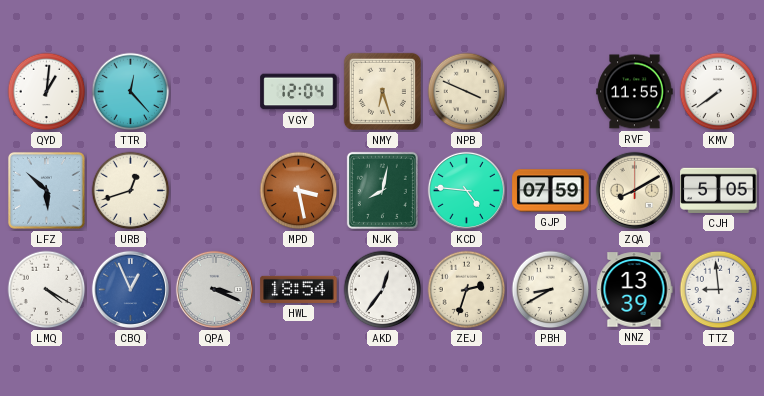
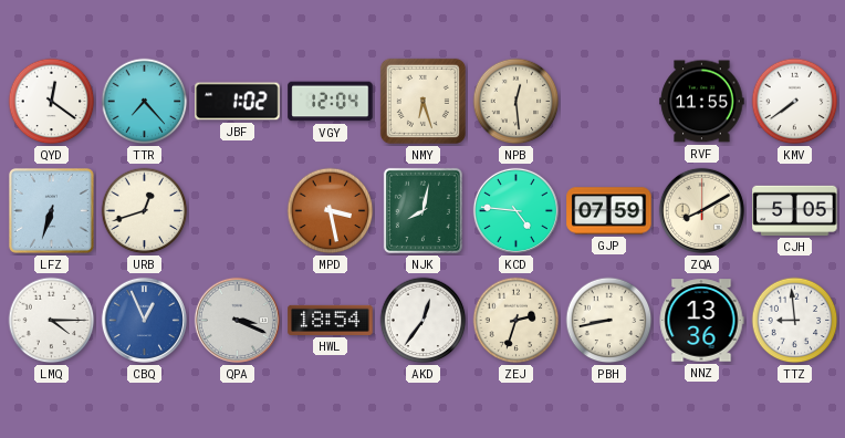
QYD: 1:01 -> 12:21 (52, 102)
TTR: 12:23 -> 7:23 (145, 102)
JBF: none -> 1:02 (238, 102)
NPB: 3:49 -> 12:29 (517, 102)
LFZ: 5:52 -> 6:33 (51, 210)
LMQ: 4:20 -> 4:15 (52, 321)
PBH: 8:40 -> 8:43 (609, 321)
NNZ: 13:39 -> 13:36 (701, 321)
